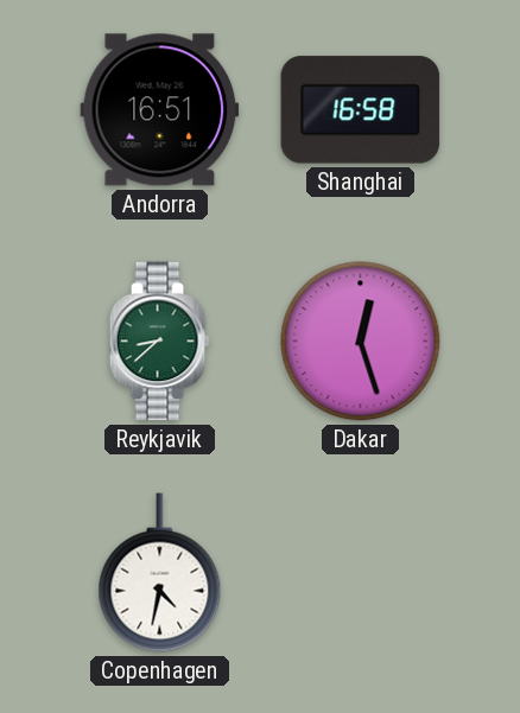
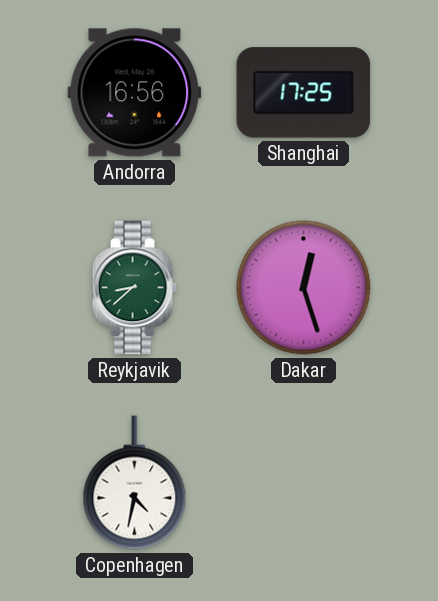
Andorra: 16:51 -> 16:56 (135, 93)
Shanghai: 16:58 -> 17:25 (304, 93)
